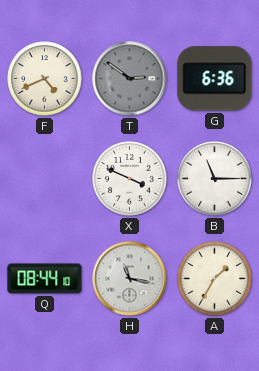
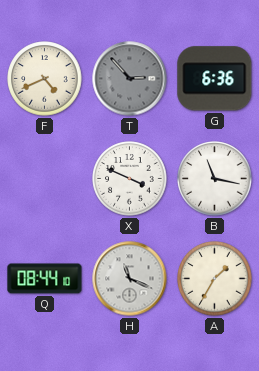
T: 2:51 -> 2:53 (130, 79)
B: 11:15 -> 11:17 (215, 179)
H: 11:17 -> 11:19 (130, 279)
